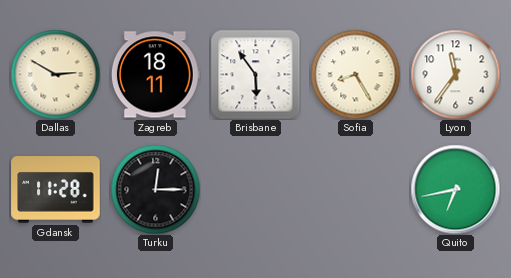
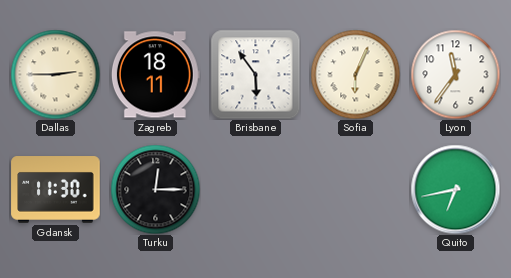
Dallas: 2:50 -> 2:45 (55, 74)
Sofia: 8:25 -> 6:04 (355, 74)
Gdansk: 11:28 -> 11:30 (56, 190)
